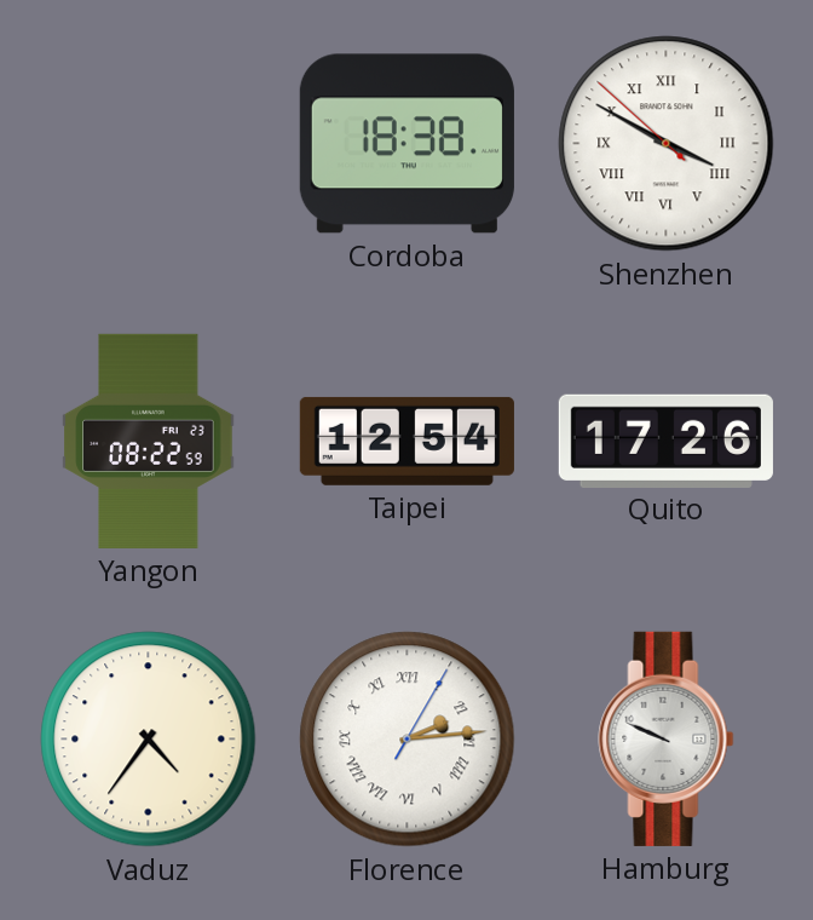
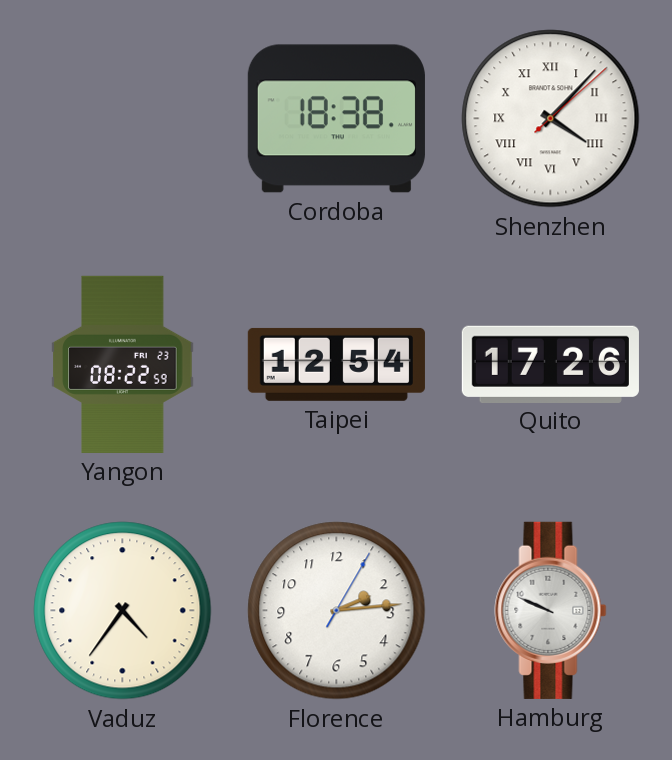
Shenzhen: 3:49 -> 4:07 (551, 119)
Florence numerals: Roman -> Arabic (337, 611)
